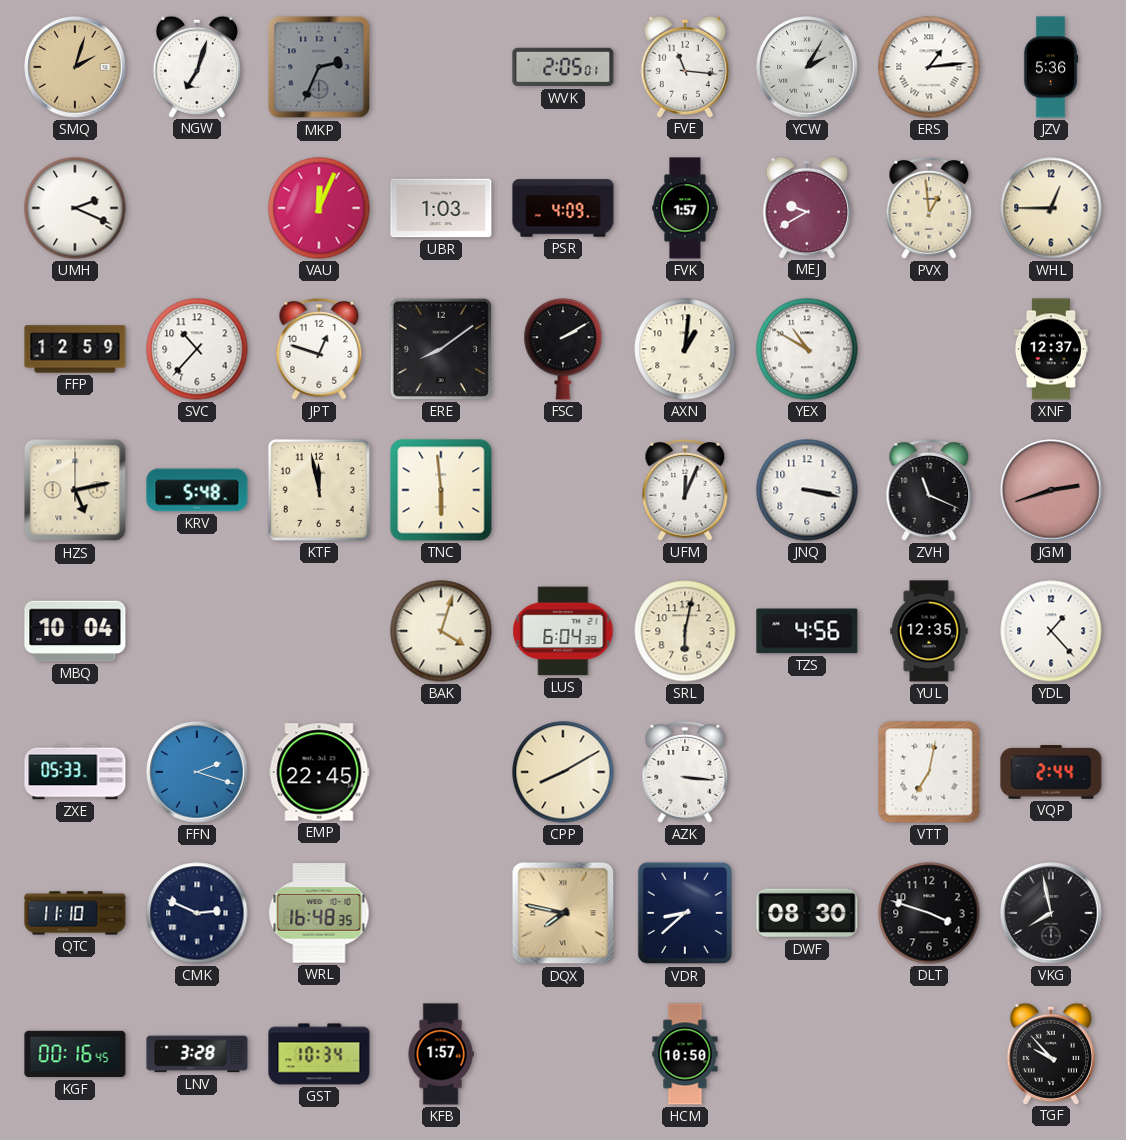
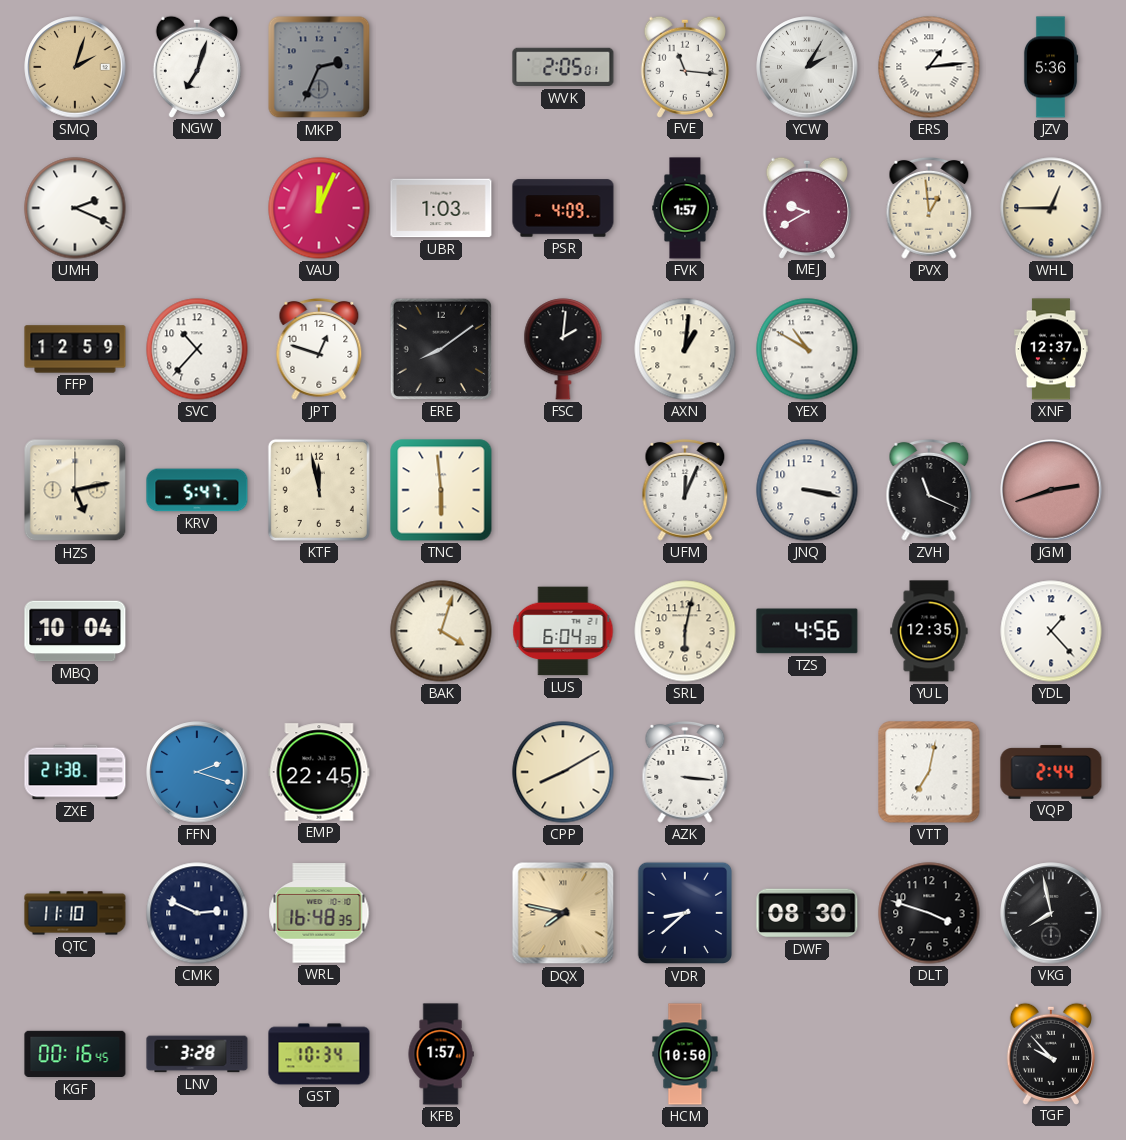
FSC: 2:10 -> 2:01 (563, 349)
KRV: 5:48 -> 5:47 (197, 490)
ZXE: 05:33 -> 21:38 (75, 772)
